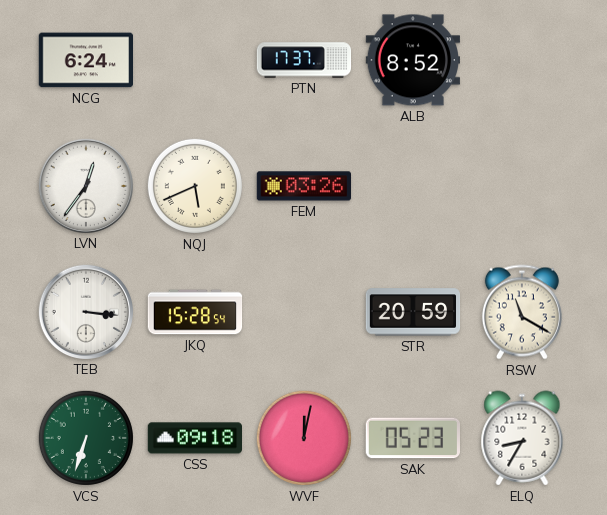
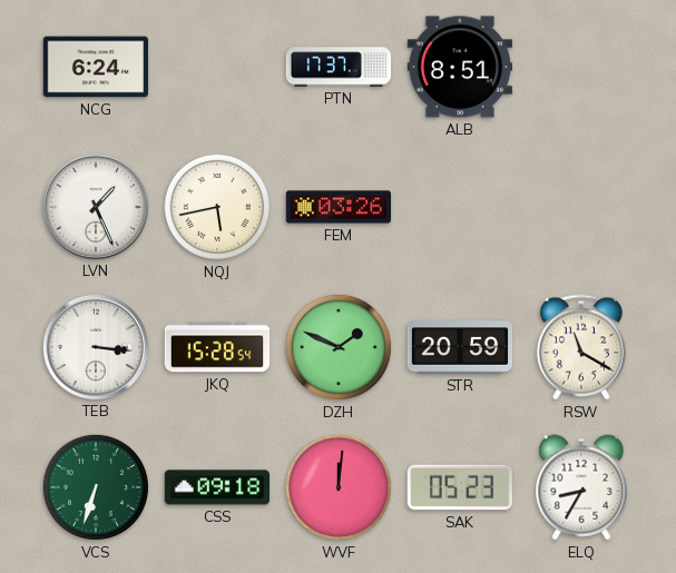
ALB: 8:52 -> 8:51 (459, 67)
LVN: 12:36 -> 1:26 (95, 206)
NQJ: 5:41 -> 5:43 (217, 207)
DZH: none -> 1:49 (339, 347)
WVF: 12:02 -> 12:01 (339, 487)
